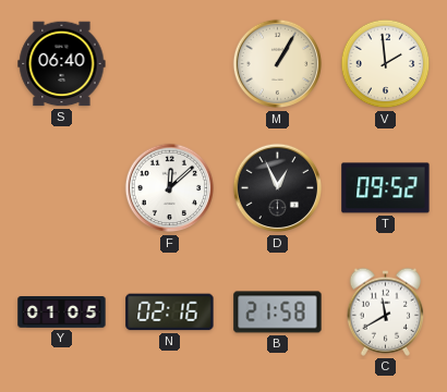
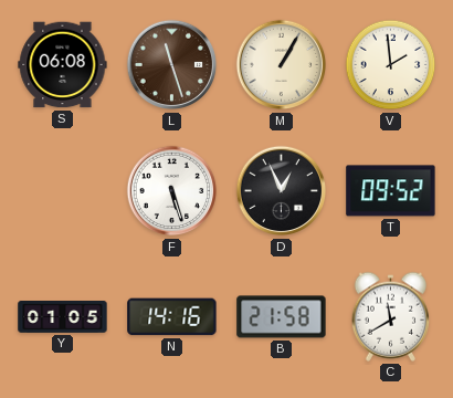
S: 06:40 -> 06:08 (63, 65)
L: none -> 11:27 (172, 65)
F: 12:08 -> 5:27 (172, 191)
N: 02:16 -> 14:16 (172, 317)
